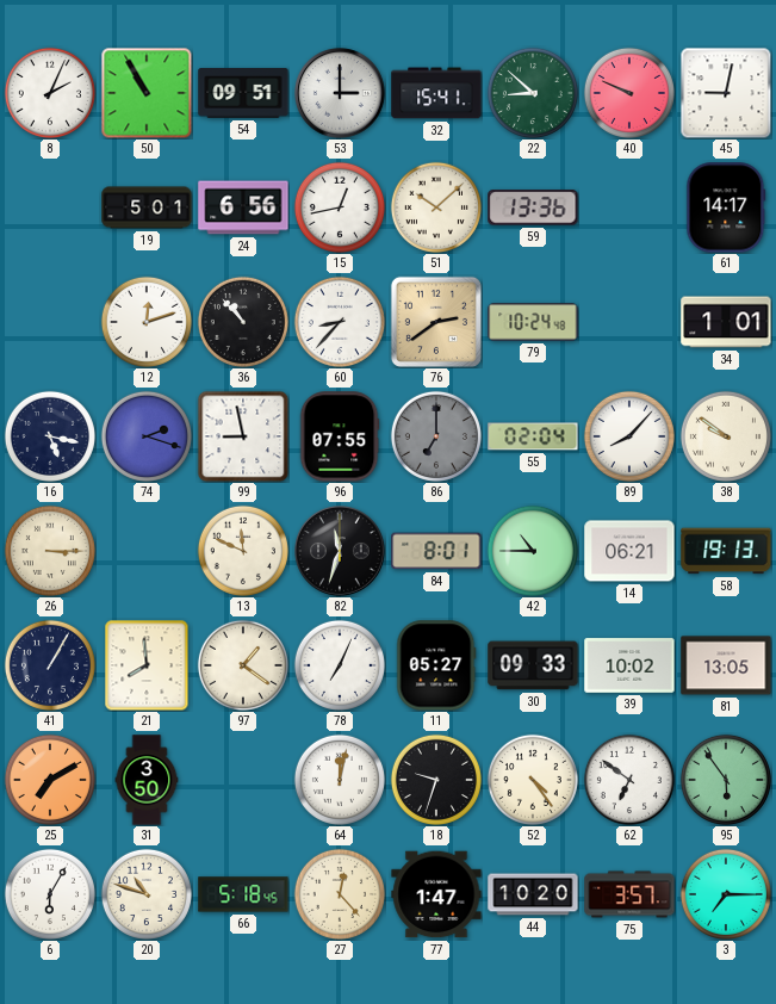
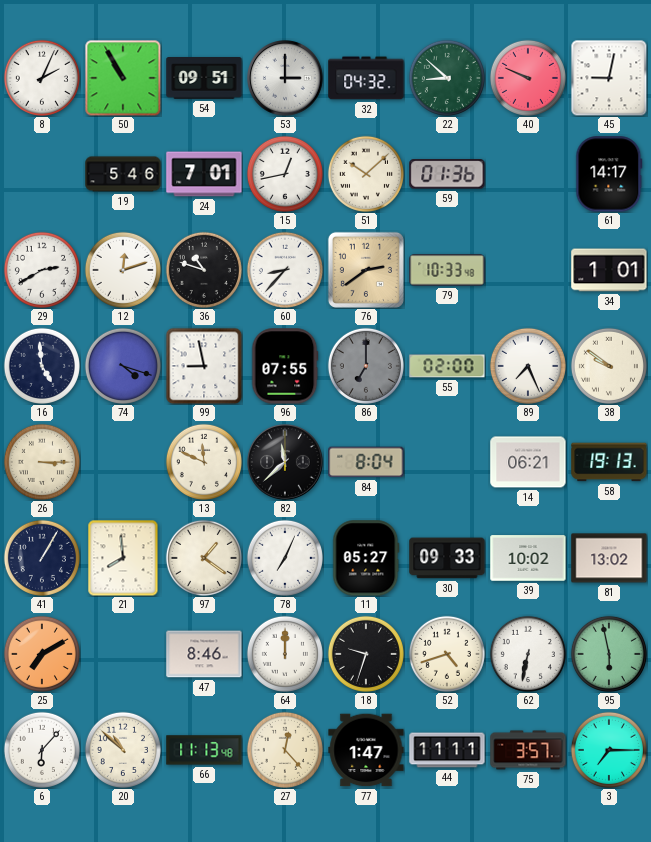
32: 15:41 -> 04:32 (366, 78)
19: 5:01 -> 5:46 (123, 174)
24: 6:56 -> 7:01 (204, 174)
59: 13:36 -> 01:36 (447, 174)
29: none -> 2:40 (42, 270)
36: 10:53 -> 10:48 (204, 270)
79: 10:24 -> 10:33 (447, 270)
16: 5:17 -> 4:59 (42, 366)
74: 2:18 -> 4:18 (123, 366)
55: 02:04 -> 02:00 (447, 366)
89: 8:07 -> 7:26 (528, 366)
82: 11:33 -> 11:38 (285, 462)
84: 8:01 -> 8:04 (366, 462)
42: 10:45 -> none (533, 551)
81: 13:05 -> 13:02 (609, 558)
31: 3:50 -> none (147, 780)
47: none -> 8:46 (204, 654)
64: 12:02 -> 12:00 (285, 654)
52: 4:24 -> 4:42 (447, 654)
62: 6:51 -> 6:32 (528, 654)
95: 5:54 -> 5:58 (609, 654)
6: 6:05 -> 6:07 (42, 750)
20: 10:48 -> 10:52 (123, 750)
66: 5:18 -> 11:13 (204, 750)
44: 10:20 -> 11:11 (447, 750)
